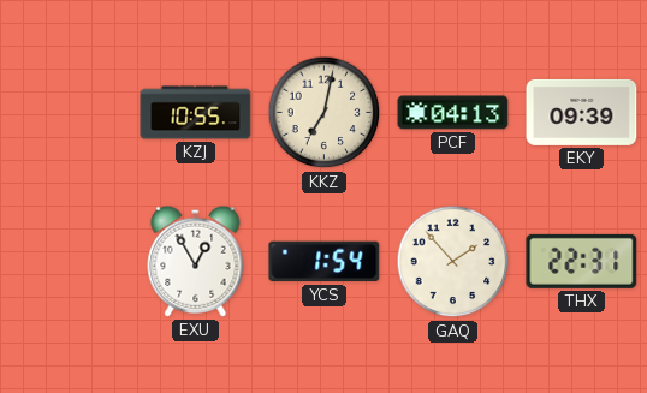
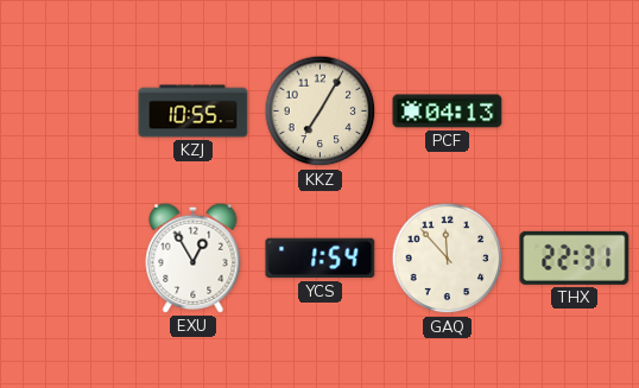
KKZ: 7:02 -> 7:05 (321, 112)
EKY: 09:39 -> none (582, 112)
GAQ: 1:53 -> 11:53 (448, 259)
